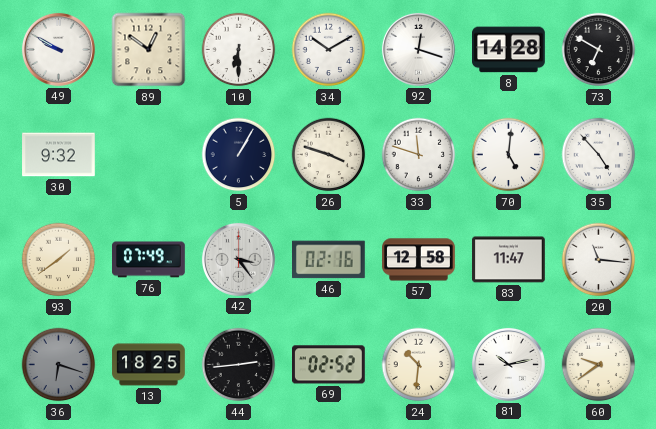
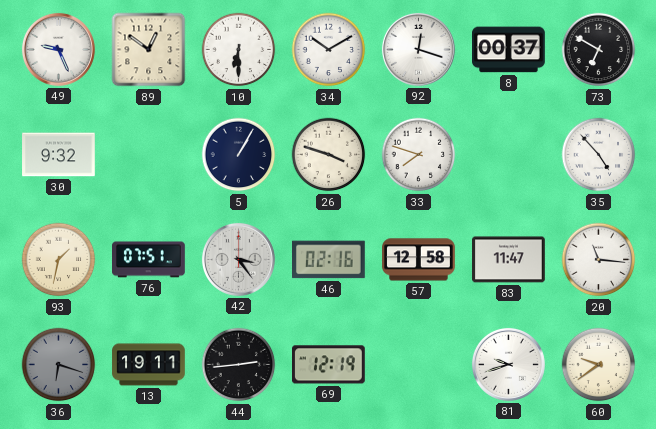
49: 9:50 -> 9:26 (58, 49)
8: 14:28 -> 00:37 (509, 50)
33: 11:48 -> 7:48 (419, 155)
70: 5:01 -> none (509, 155)
93: 1:39 -> 1:32 (59, 260)
76: 07:49 -> 07:51 (149, 260)
13: 18:25 -> 19:11 (149, 365)
69: 02:52 -> 12:19 (329, 365)
24: 10:31 -> none (419, 365)
81: 10:13 -> 9:42 (508, 364)
